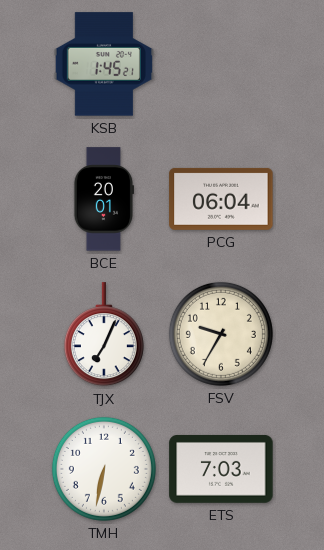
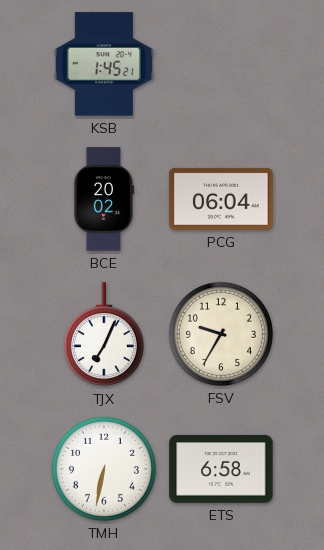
BCE: 20:01 -> 20:02 (104, 199)
ETS: 7:03 -> 6:58 (221, 469)
